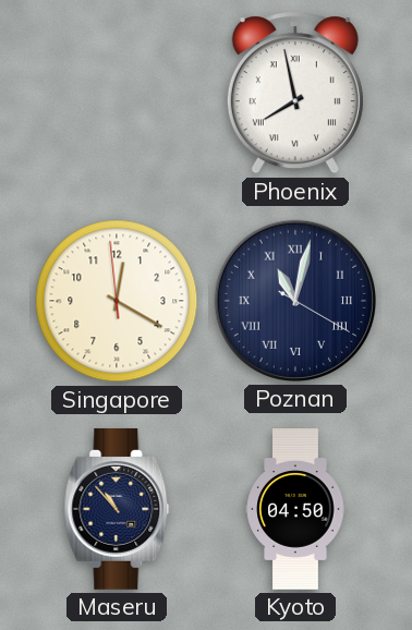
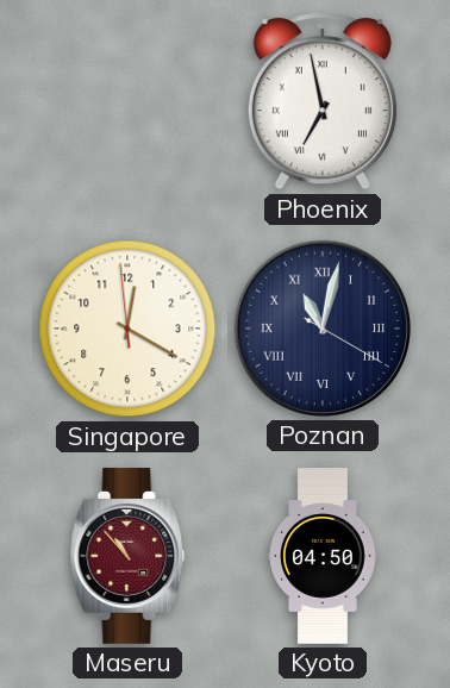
Phoenix: 7:58 -> 6:58 (323, 101)
Maseru dial: navy -> burgundy (127, 556)
